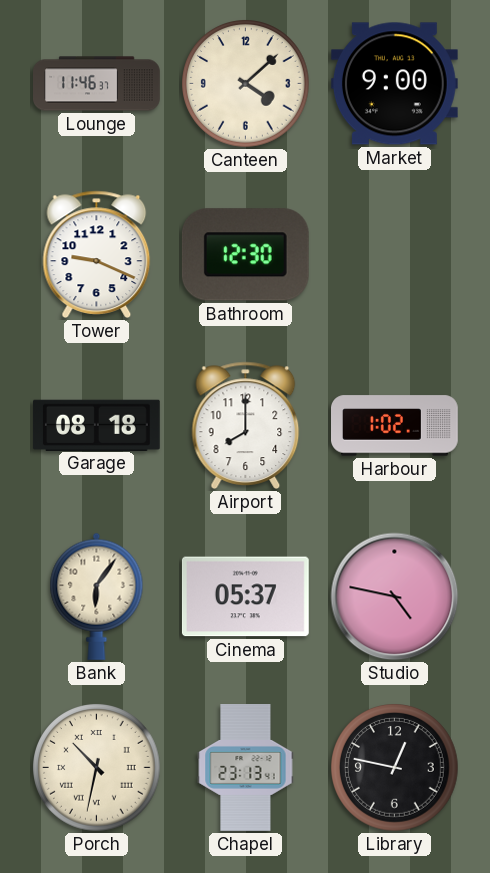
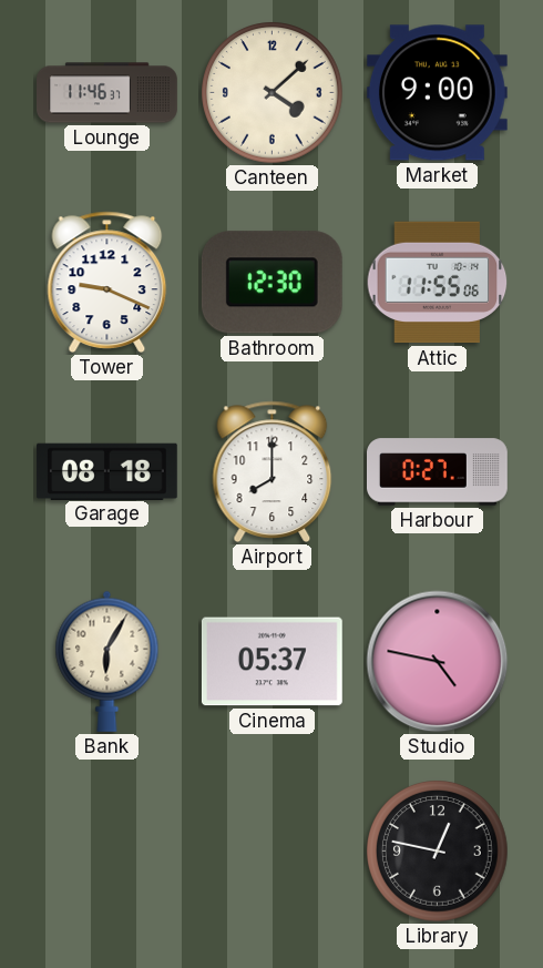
Attic: none -> 11:55 (438, 283)
Harbour: 1:02 -> 0:27 (438, 472)
Bank: 6:06 -> 6:05 (107, 661)
Porch: 10:32 -> none (97, 768)
Chapel: 23:13 -> none (246, 768)
